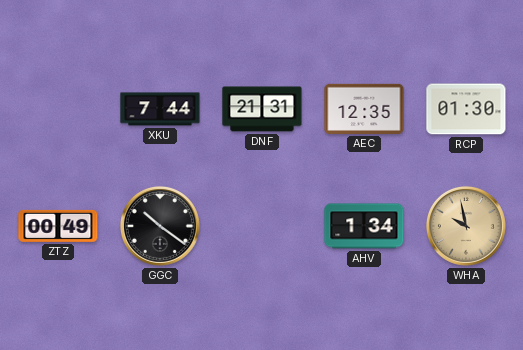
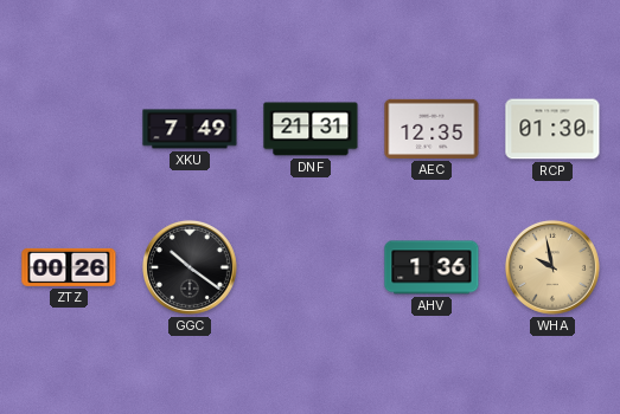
XKU: 7:44 -> 7:49 (190, 129)
ZTZ: 00:49 -> 00:26 (69, 267)
AHV: 1:34 -> 1:36 (432, 267)
